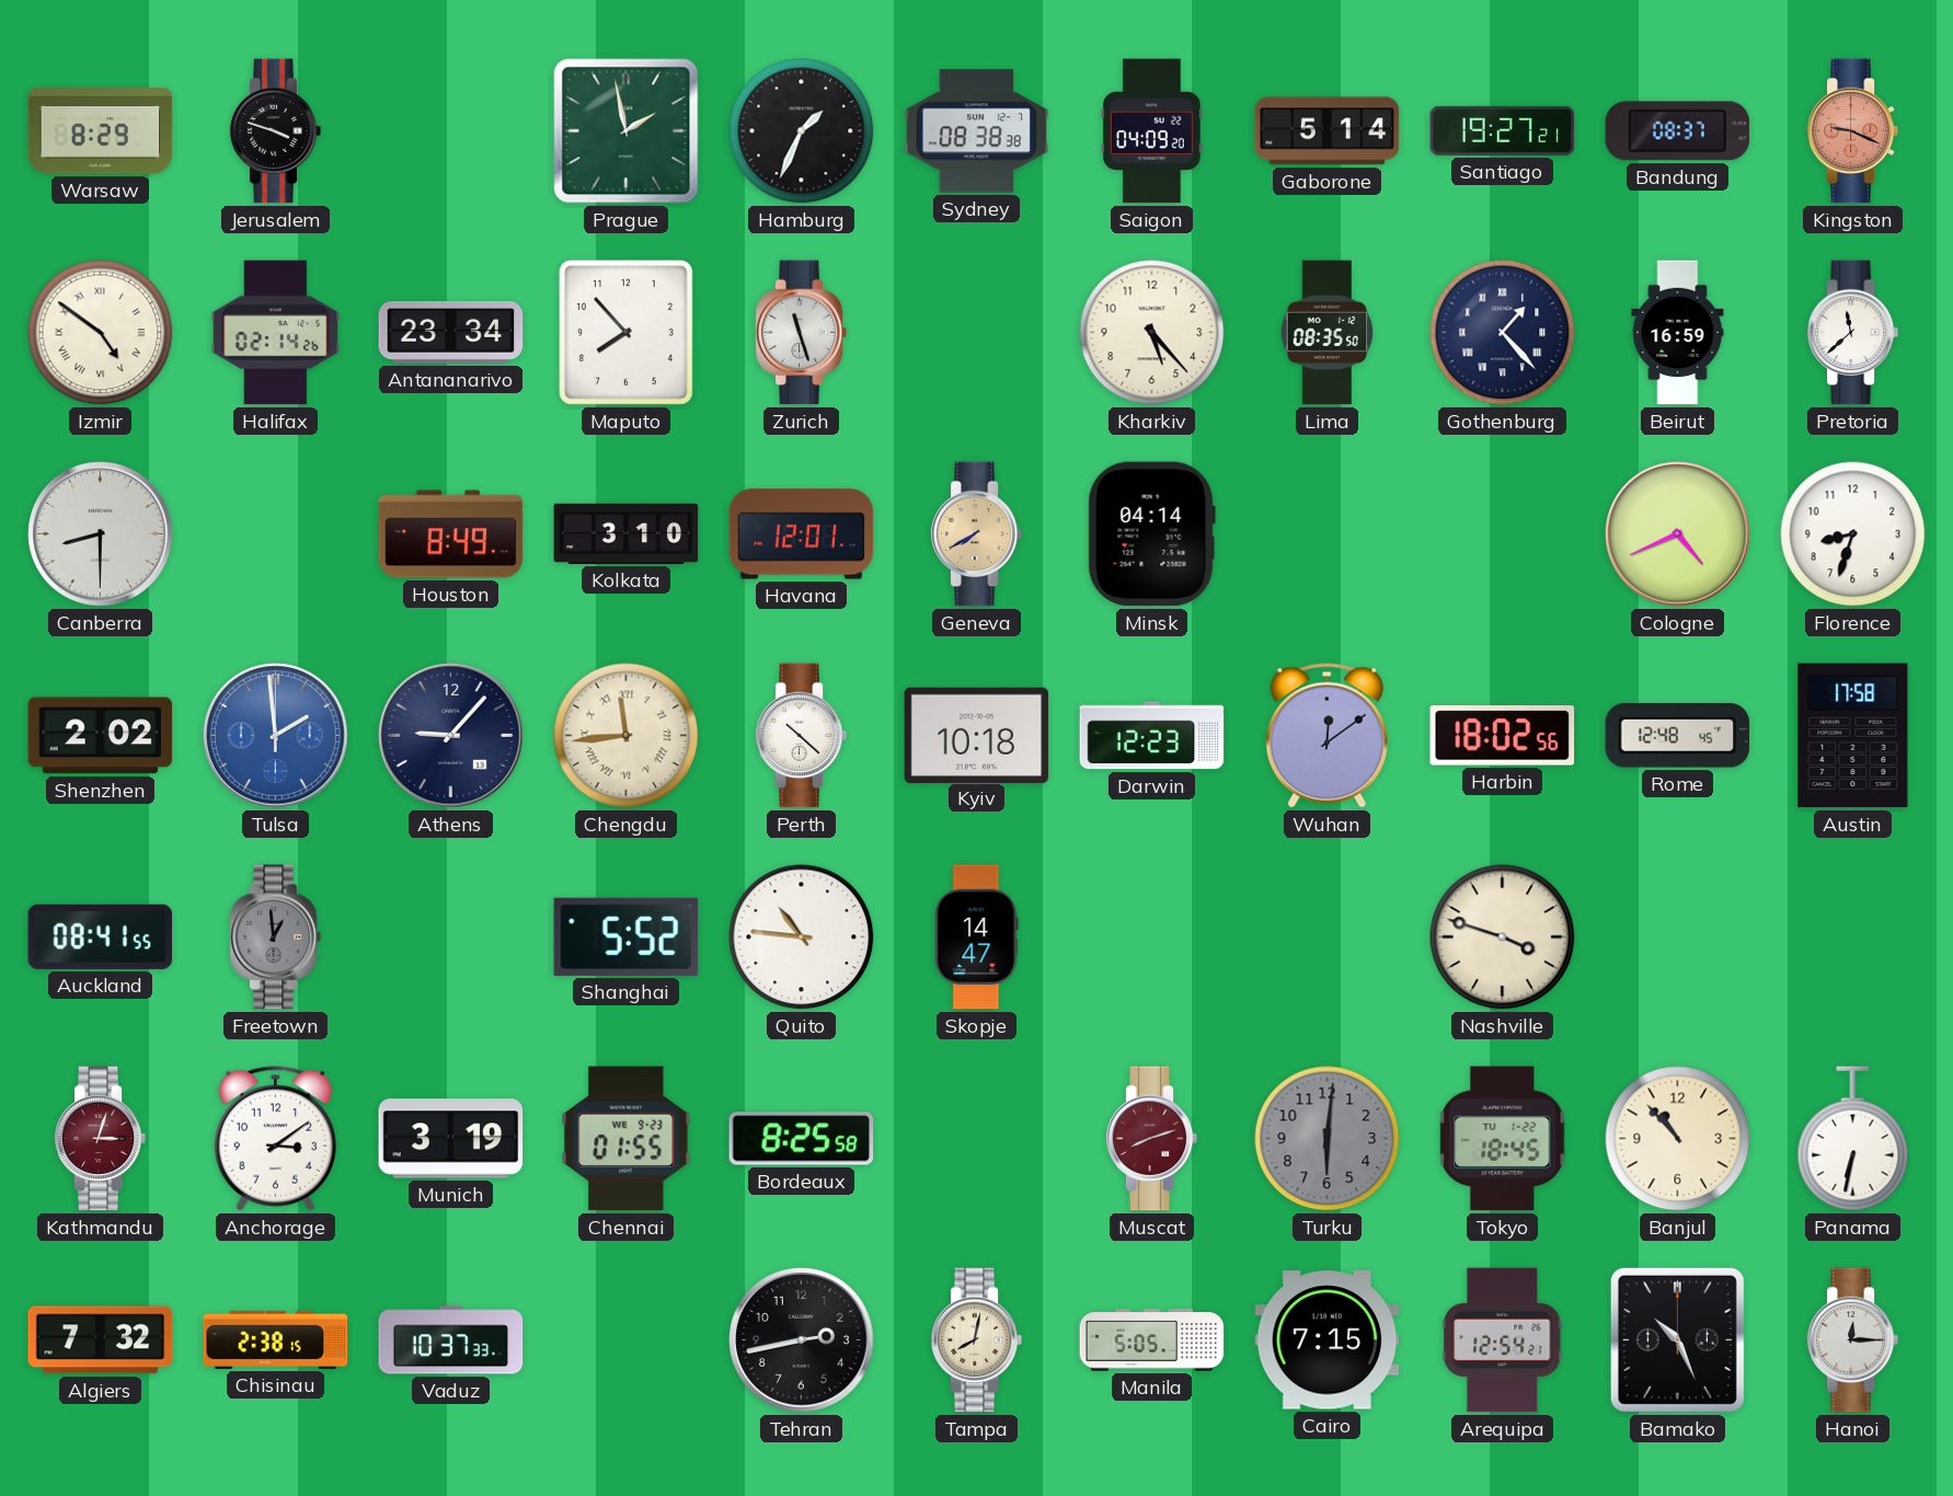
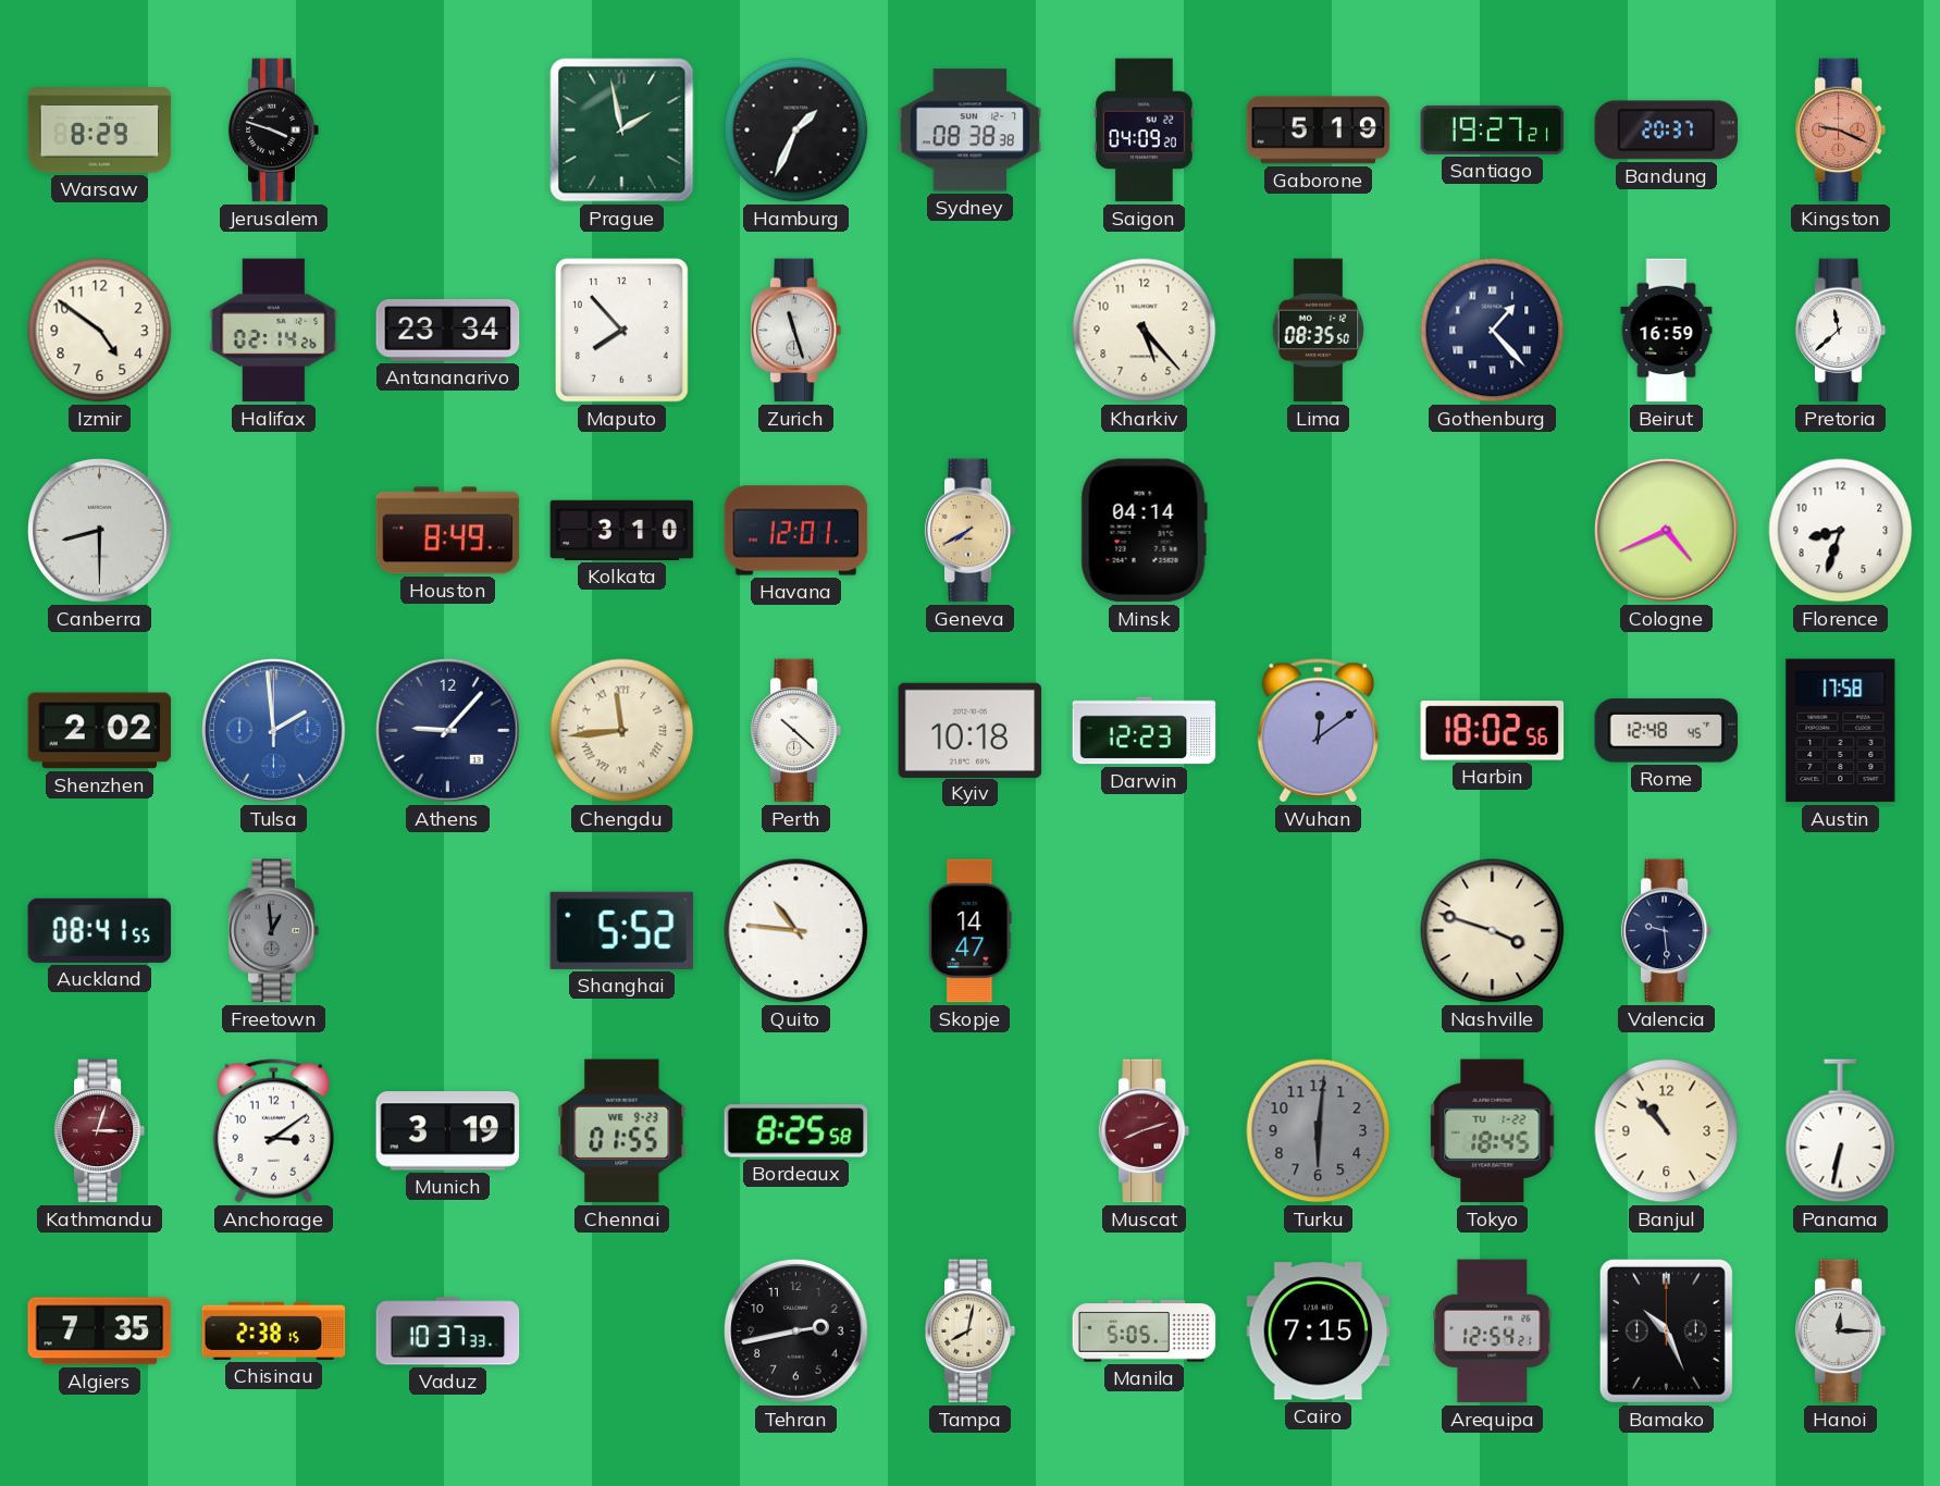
Gaborone: 5:14 -> 5:19 (1319, 131)
Bandung: 08:37 -> 20:37 (1667, 131)
Izmir numerals: Roman -> Arabic (100, 331)
Valencia: none -> 9:29 (1667, 931)
Algiers: 7:32 -> 7:35 (100, 1332)
